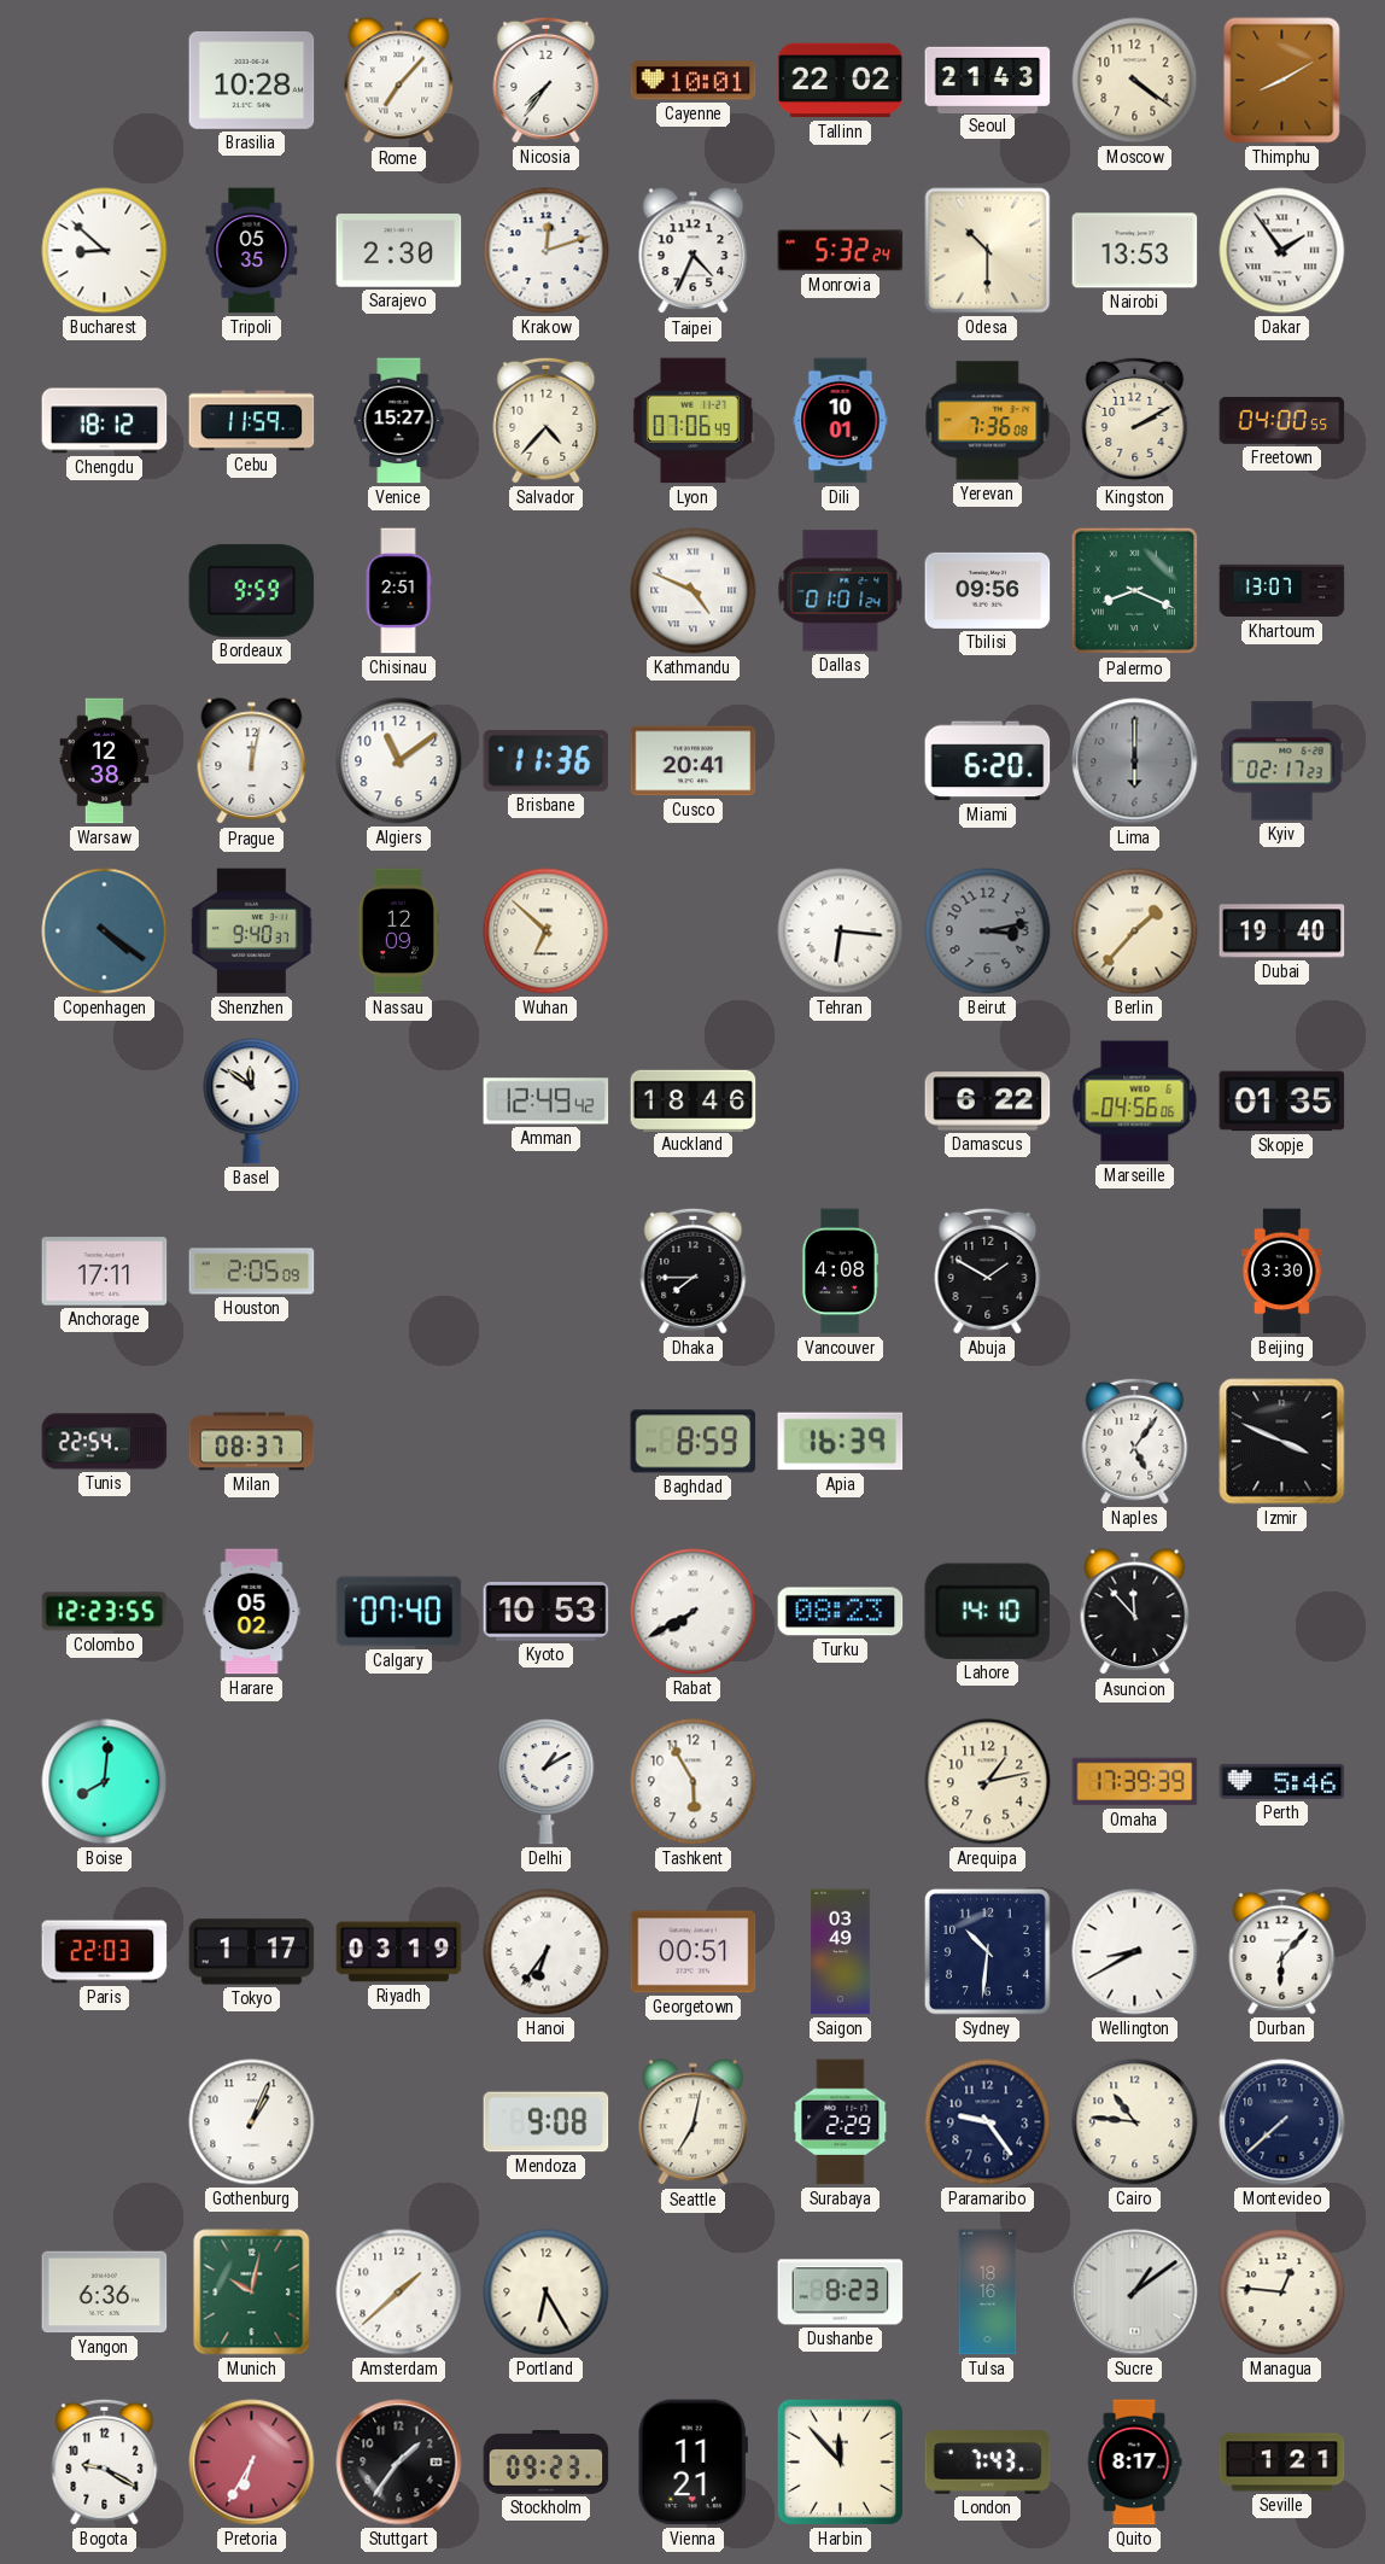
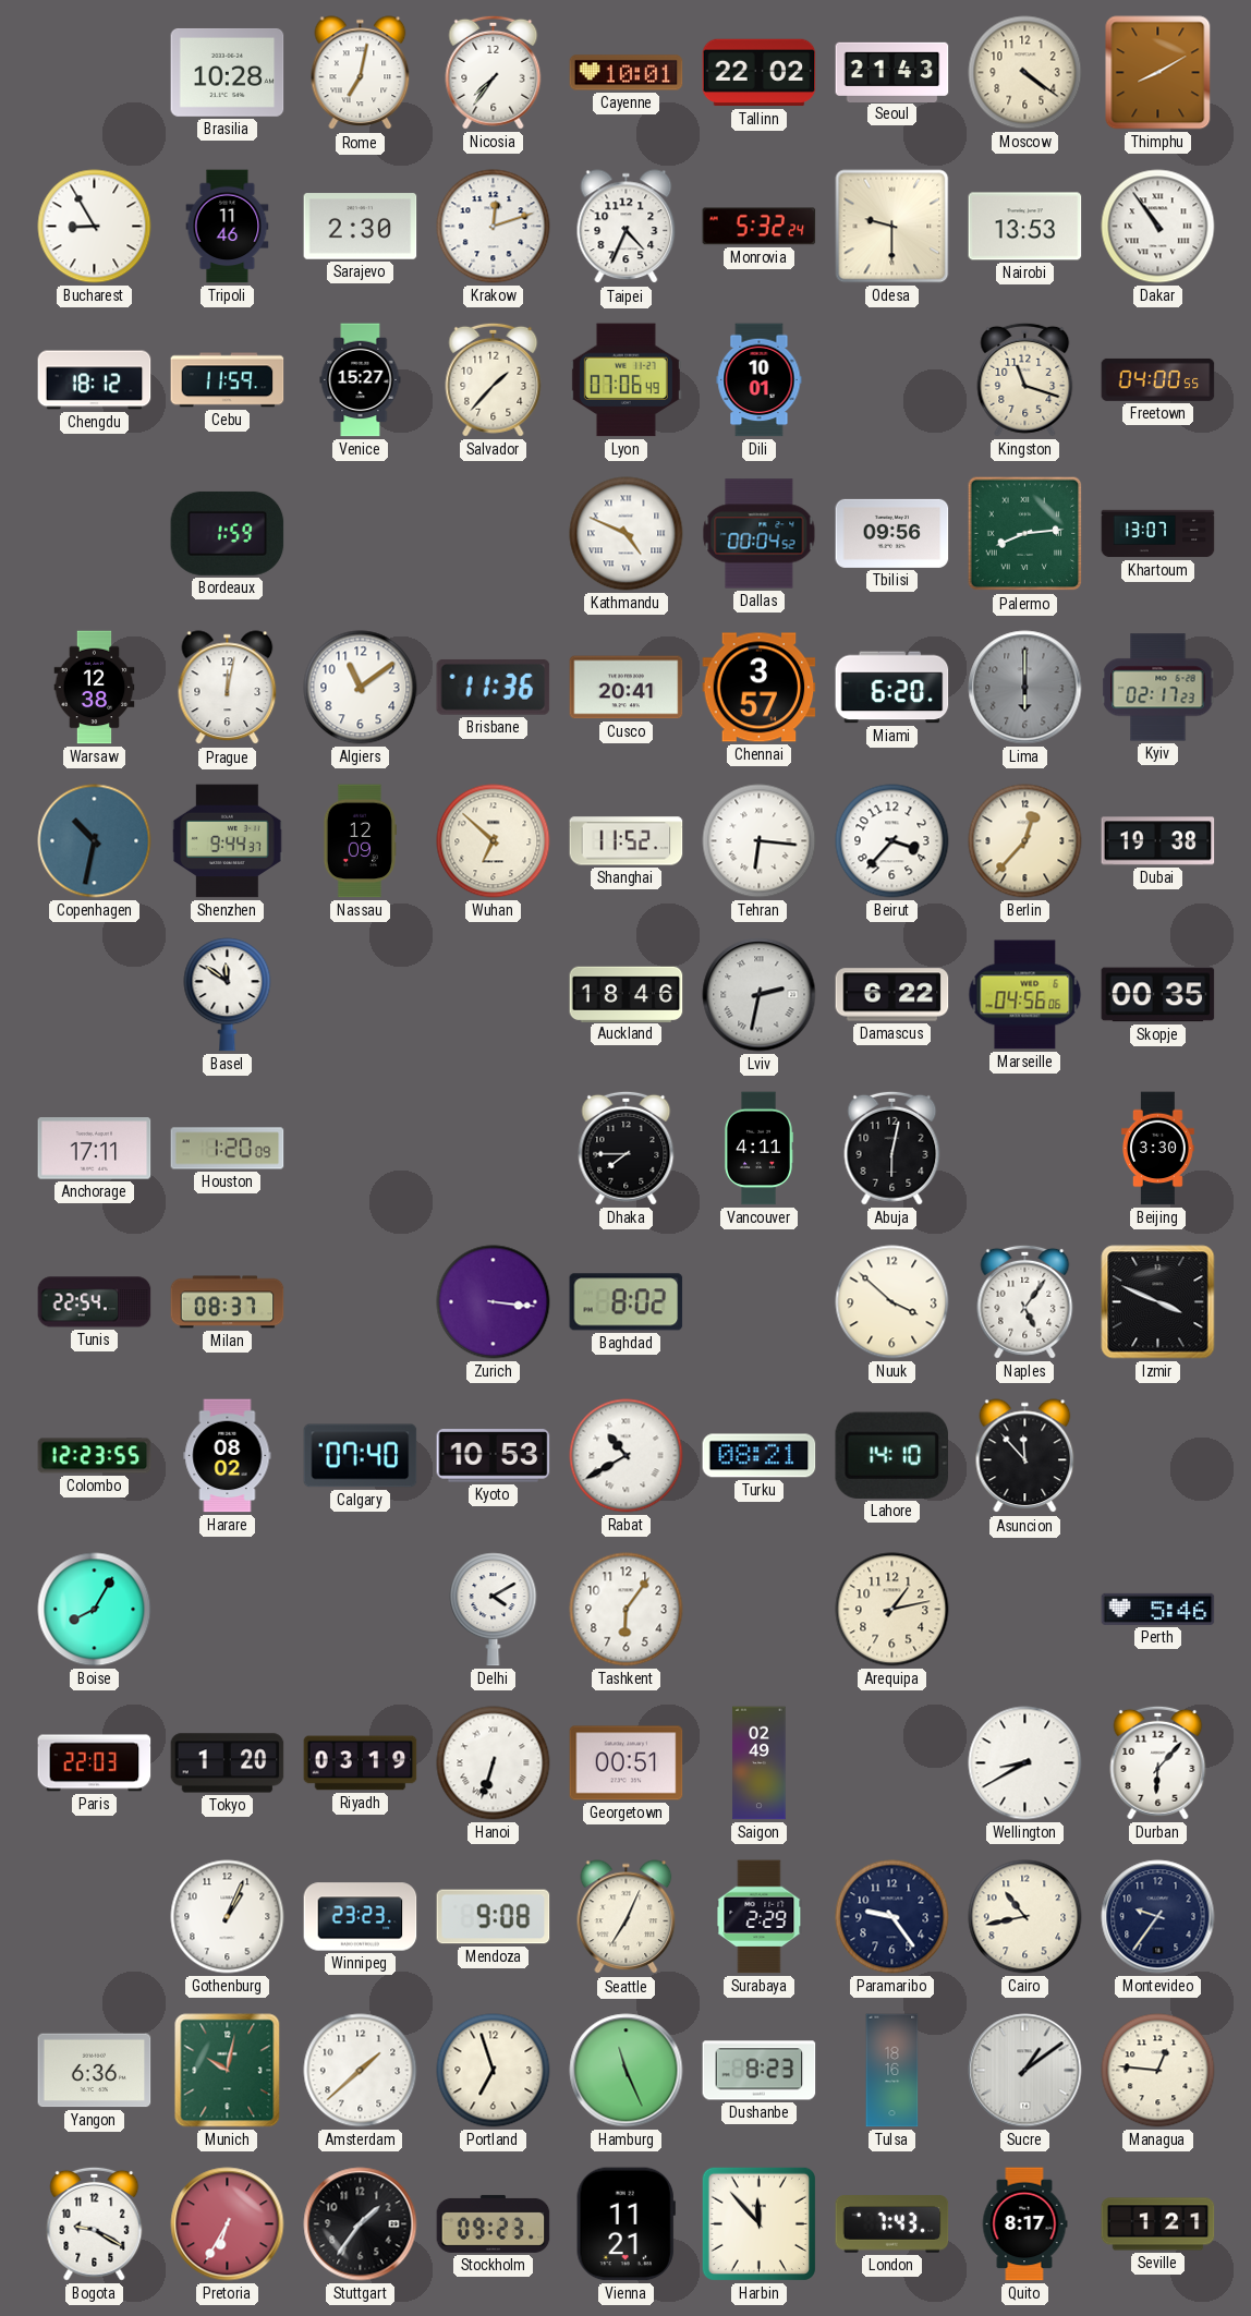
Rome: 7:07 -> 7:02 (361, 73)
Bucharest: 8:52 -> 8:55 (95, 227)
Tripoli: 05:35 -> 11:46 (228, 227)
Odesa: 10:30 -> 9:30 (892, 227)
Dakar: 1:54 -> 10:54 (1158, 227)
Salvador: 4:37 -> 1:37 (494, 379)
Yerevan: 7:36 -> none (988, 421)
Kingston: 2:10 -> 11:18 (1025, 379)
Bordeaux: 9:59 -> 1:59 (228, 533)
Chisinau: 2:51 -> none (398, 591)
Dallas: 01:01 -> 00:04 (760, 534)
Palermo: 8:19 -> 8:14 (1025, 534)
Chennai: none -> 3:57 (760, 688)
Copenhagen: 4:21 -> 10:32 (95, 841)
Shenzhen: 9:40 -> 9:44 (228, 841)
Shanghai: none -> 11:52 (627, 841)
Beirut: 3:13 -> 3:37 (892, 841)
Beirut dial: grey -> white (892, 841)
Berlin: 1:37 -> 12:37 (1025, 841)
Dubai: 19:40 -> 19:38 (1158, 841)
Amman: 12:49 -> none (547, 1102)
Lviv: none -> 2:32 (760, 995)
Skopje: 01:35 -> 00:35 (1158, 995)
Houston: 2:05 -> 1:20 (228, 1149)
Vancouver: 4:08 -> 4:11 (758, 1149)
Abuja: 1:50 -> 6:02 (892, 1148)
Zurich: none -> 3:16 (494, 1302)
Baghdad: 8:59 -> 8:02 (627, 1302)
Apia: 16:39 -> none (841, 1442)
Nuuk: none -> 3:52 (892, 1302)
Harare: 05:02 -> 08:02 (228, 1456)
Rabat: 7:40 -> 10:40 (627, 1456)
Turku: 08:23 -> 08:21 (760, 1456)
Boise: 8:01 -> 8:05 (95, 1610)
Delhi: 1:10 -> 4:10 (494, 1610)
Tashkent: 5:55 -> 6:06 (627, 1610)
Omaha: 17:39 -> none (1135, 1782)
Tokyo: 1:17 -> 1:20 (228, 1763)
Hanoi: 6:36 -> 6:33 (494, 1763)
Saigon: 03:49 -> 02:49 (760, 1763)
Sydney: 10:31 -> none (987, 1951)
Winnipeg: none -> 23:23 (361, 1917)
Seattle: 7:02 -> 7:04 (627, 1917)
Cairo: 10:46 -> 10:43 (1025, 1917)
Montevideo: 7:38 -> 9:36 (1158, 1917)
Portland: 6:25 -> 6:57 (494, 2071)
Hamburg: none -> 11:26 (627, 2071)
